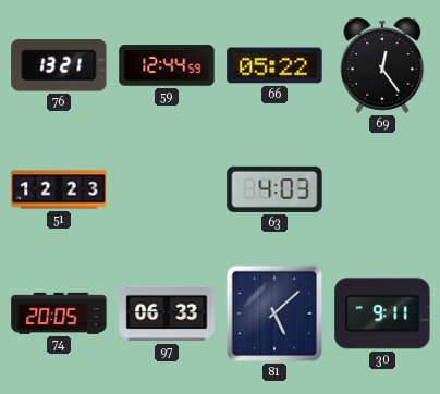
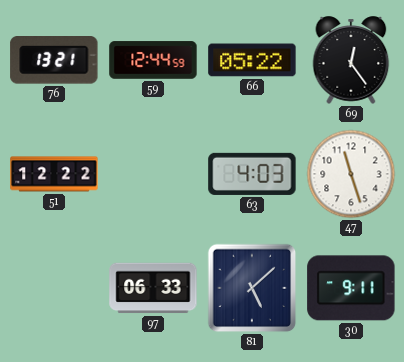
51: 12:23 -> 12:22 (54, 174)
47: none -> 11:27 (351, 174)
74: 20:05 -> none (59, 313)
